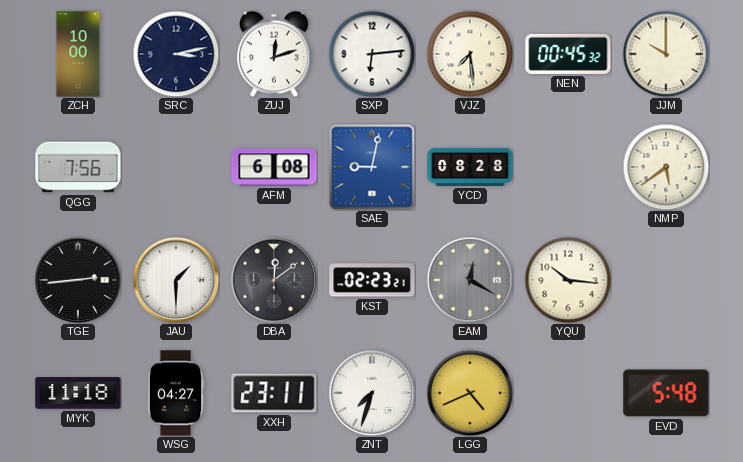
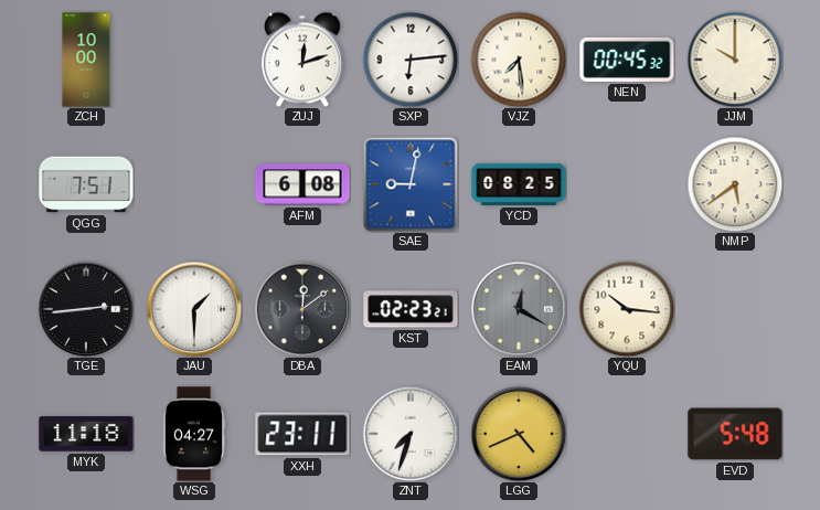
SRC: 3:13 -> none (176, 54)
QGG: 7:56 -> 7:51 (86, 184)
YCD: 08:28 -> 08:25 (519, 184)
